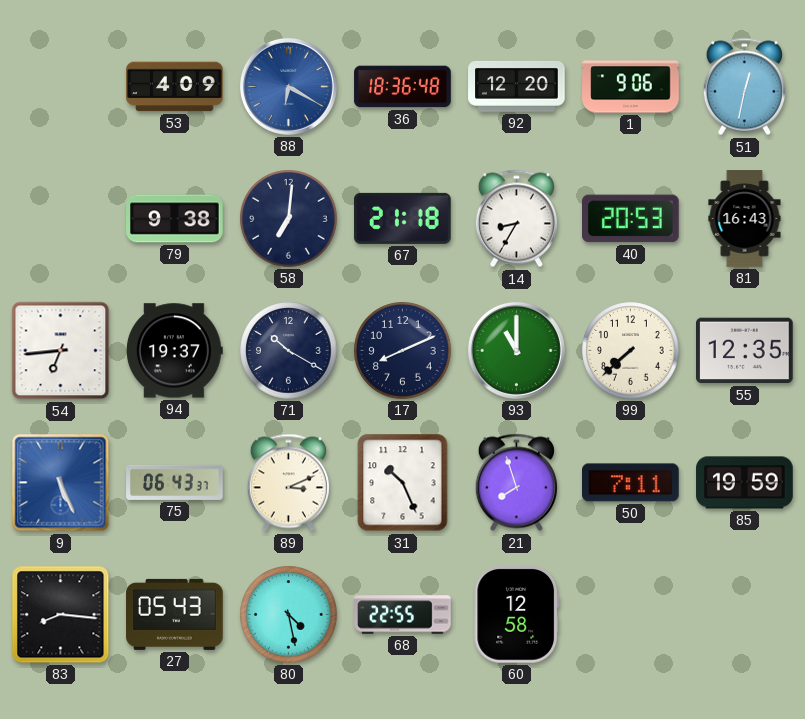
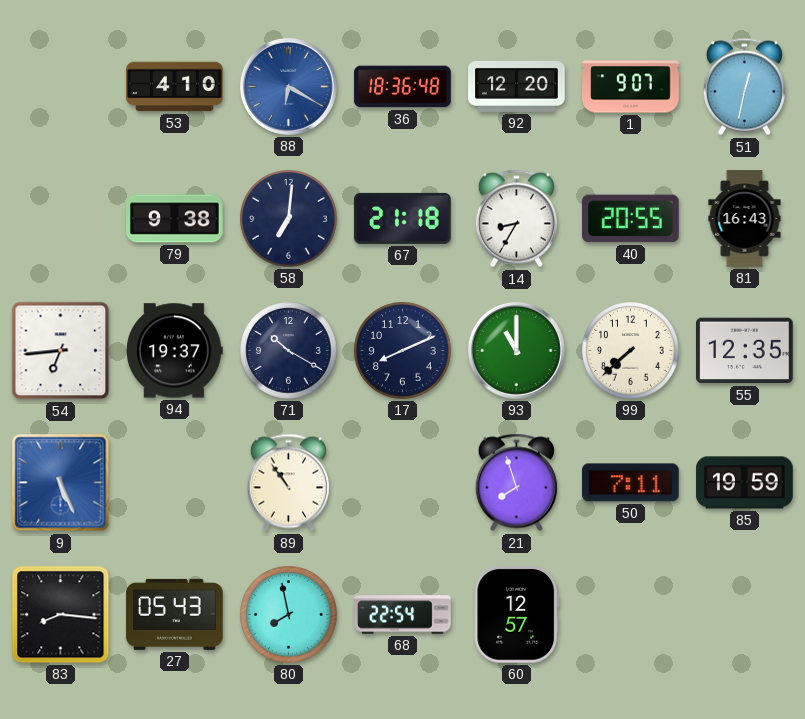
53: 4:09 -> 4:10 (175, 87)
1: 9:06 -> 9:07 (631, 87)
40: 20:53 -> 20:55 (631, 219)
75: 06:43 -> none (175, 482)
89: 3:11 -> 10:54 (288, 483)
31: 10:26 -> none (403, 483)
80: 4:28 -> 7:58 (289, 615)
68: 22:55 -> 22:54 (403, 615)
60: 12:58 -> 12:57 (517, 615)
